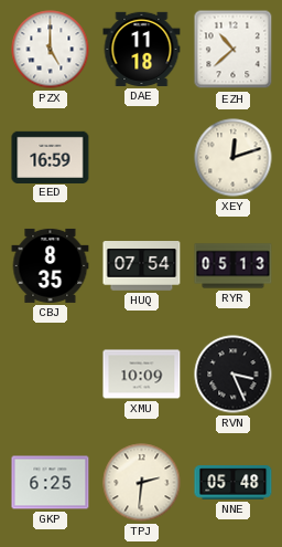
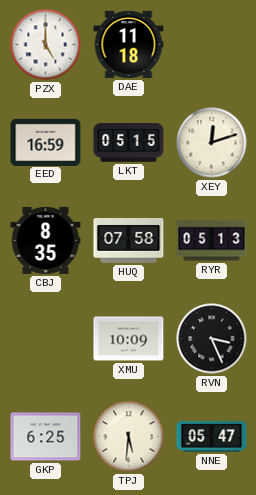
EZH: 10:38 -> none (234, 50)
LKT: none -> 05:15 (129, 143)
HUQ: 07:54 -> 07:58 (129, 241)
TPJ: 2:31 -> 5:31 (129, 437)
NNE: 05:48 -> 05:47 (212, 437)
